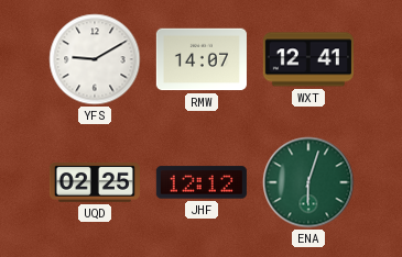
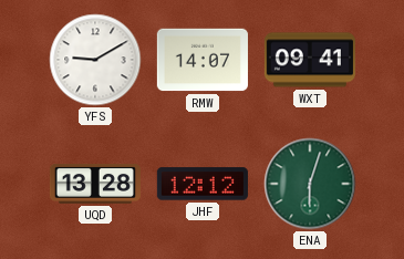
WXT: 12:41 -> 09:41 (310, 60)
UQD: 02:25 -> 13:28 (95, 184)
